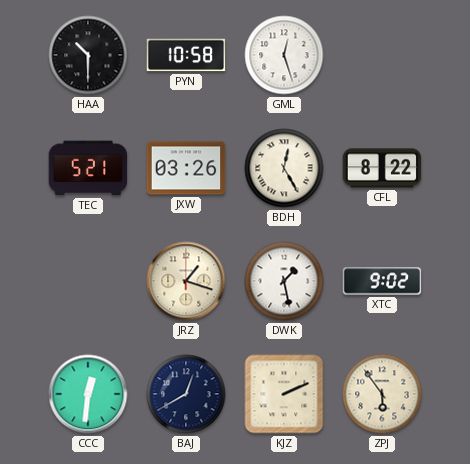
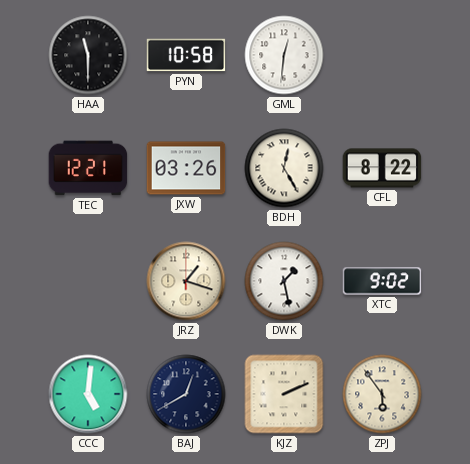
HAA: 10:30 -> 11:30 (88, 55)
GML: 12:27 -> 12:31 (284, 55)
TEC: 5:21 -> 12:21 (88, 168)
CCC: 12:31 -> 5:01 (88, 394)
